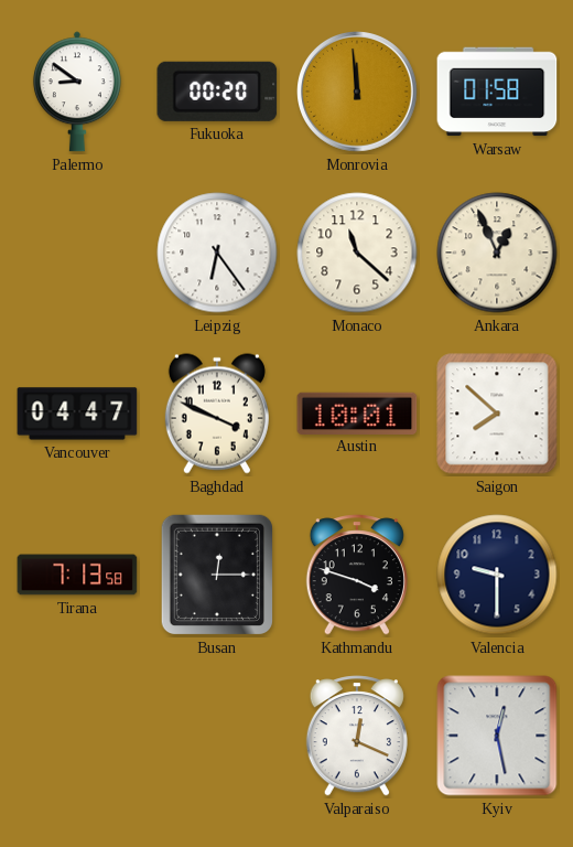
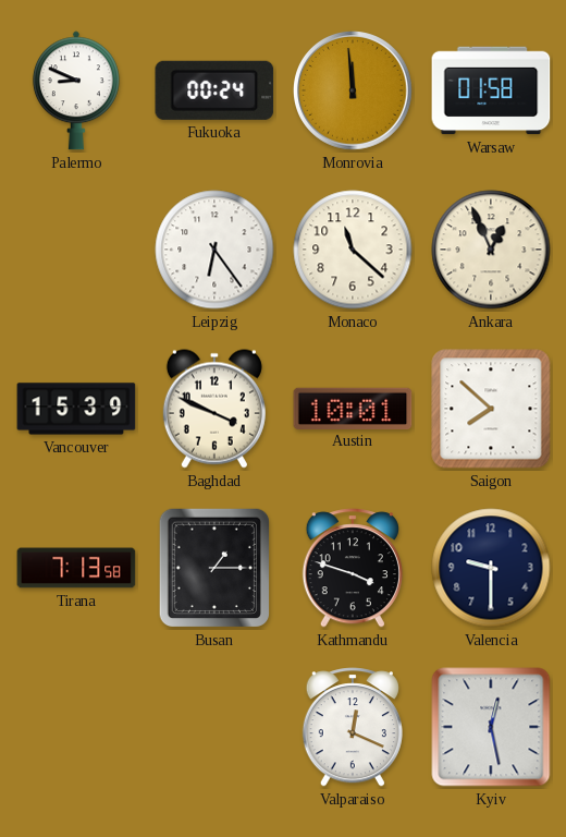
Palermo: 8:51 -> 8:49 (76, 90)
Fukuoka: 00:20 -> 00:24 (214, 90)
Vancouver: 04:47 -> 15:39 (76, 409)
Busan: 12:15 -> 1:15 (213, 568)
